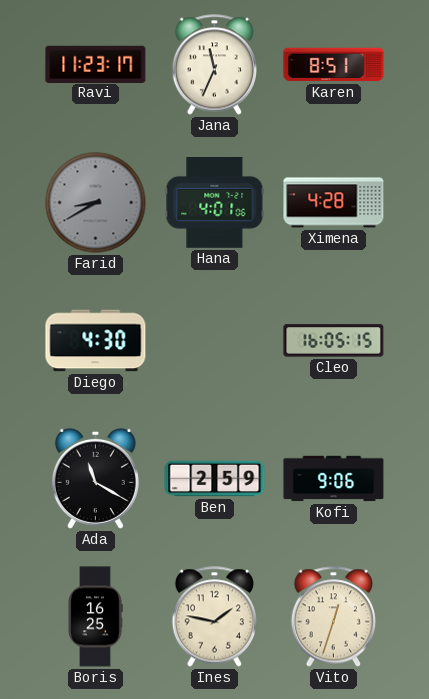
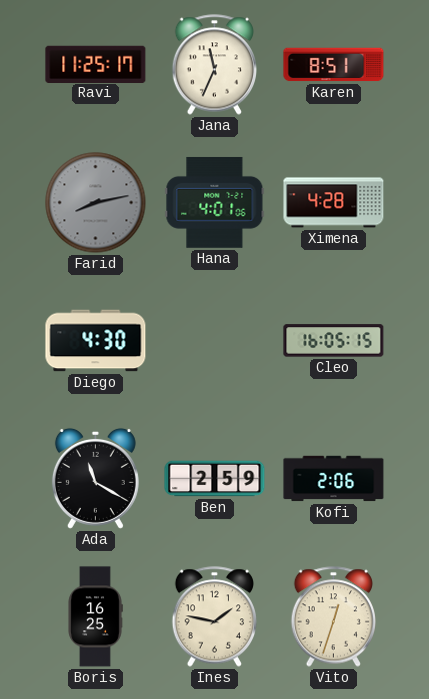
Ravi: 11:23 -> 11:25 (96, 64)
Farid: 8:40 -> 8:13 (96, 203)
Kofi: 9:06 -> 2:06 (334, 479)
